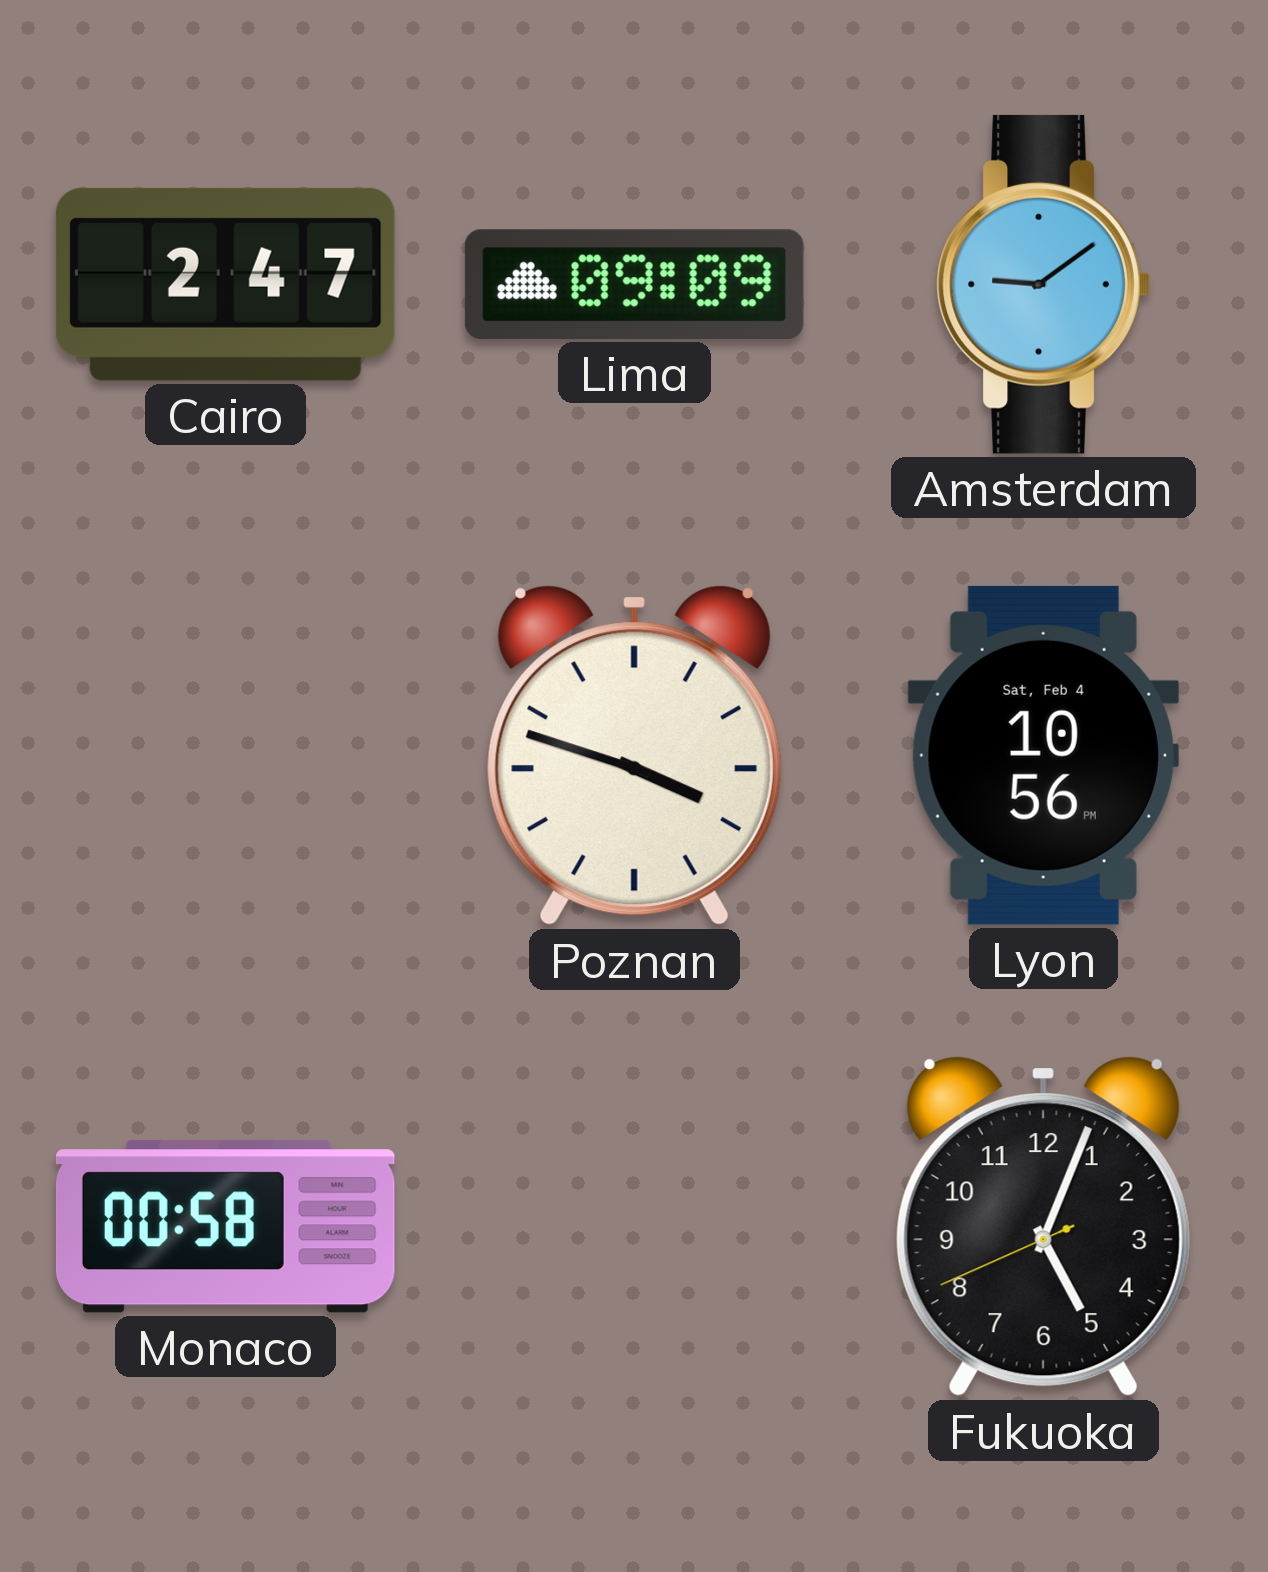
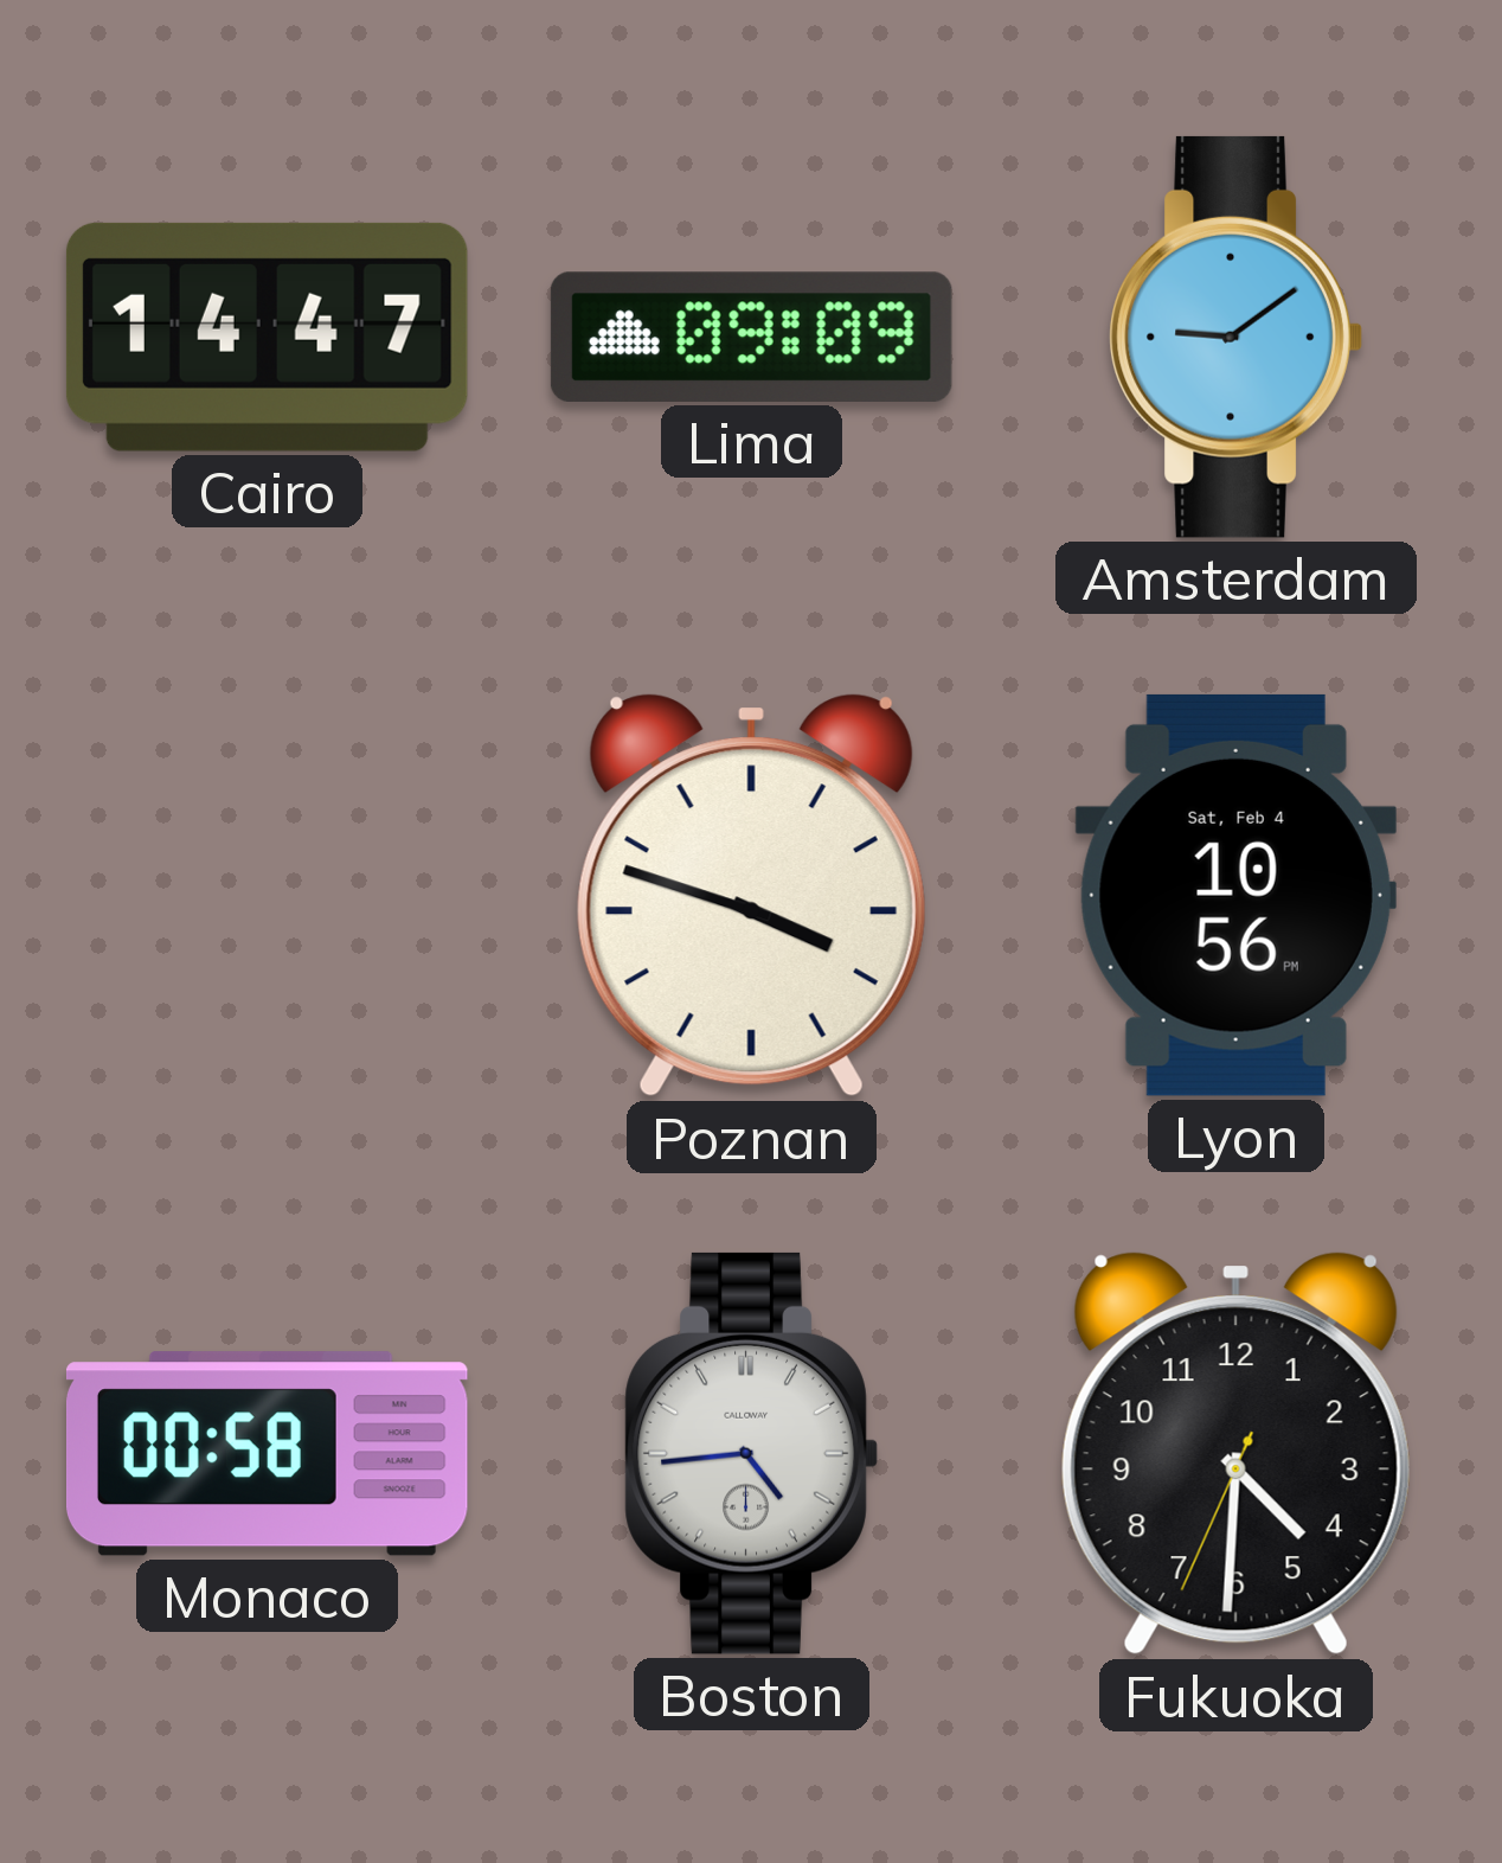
Cairo: 2:47 -> 14:47 (267, 337)
Boston: none -> 4:44 (751, 1453)
Fukuoka: 5:03 -> 4:30 (1235, 1454)
